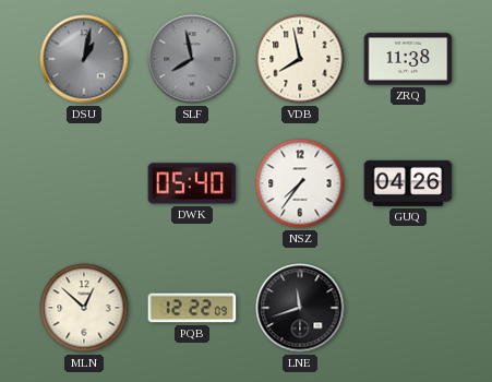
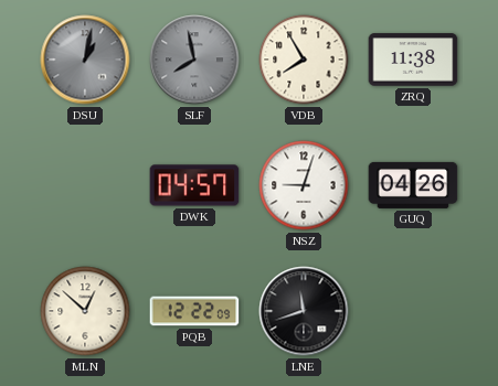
VDB: 7:58 -> 7:55 (304, 60)
DWK: 05:40 -> 04:57 (194, 185)
NSZ: 7:36 -> 9:03 (304, 185)
